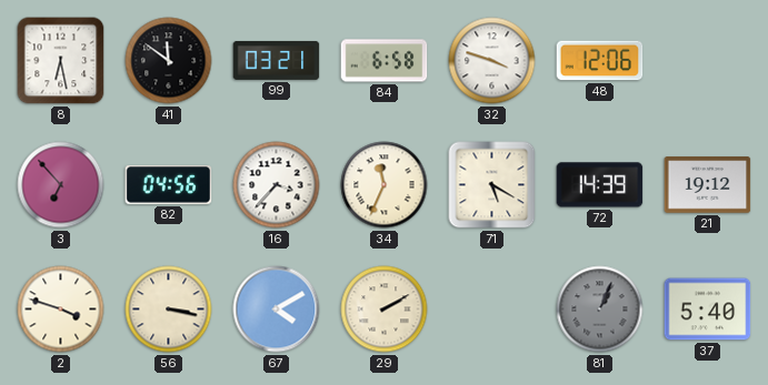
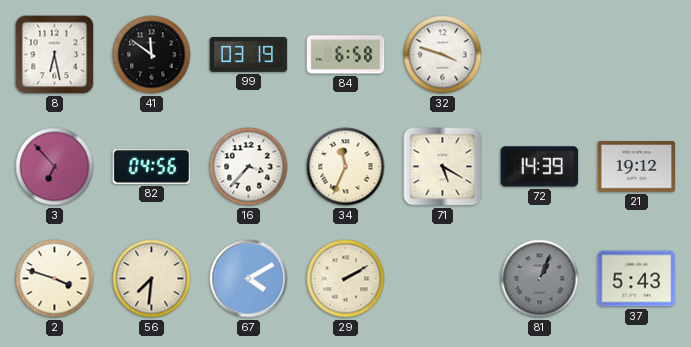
99: 03:21 -> 03:19 (249, 54)
48: 12:06 -> none (600, 61)
56: 3:17 -> 7:31 (152, 279)
37: 5:40 -> 5:43 (637, 279)
